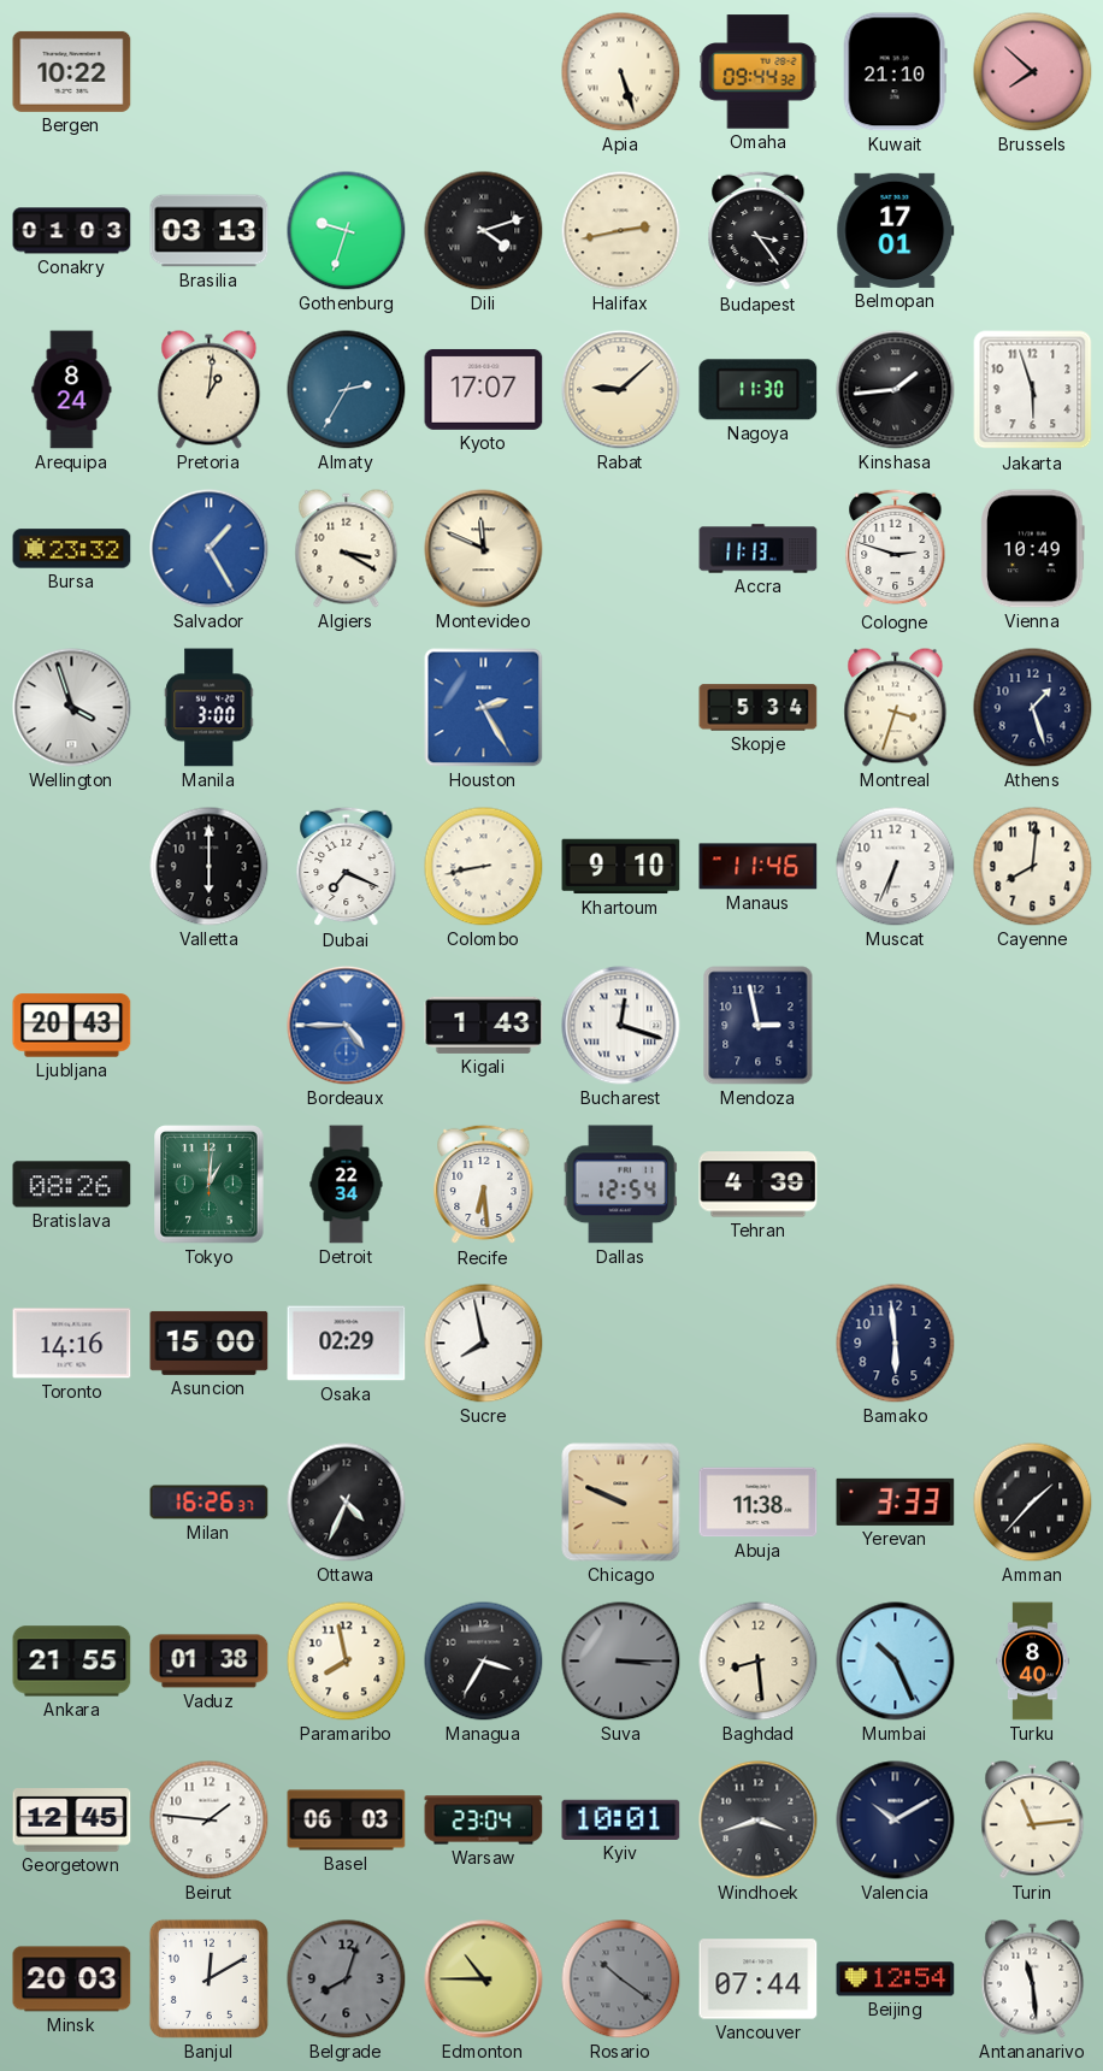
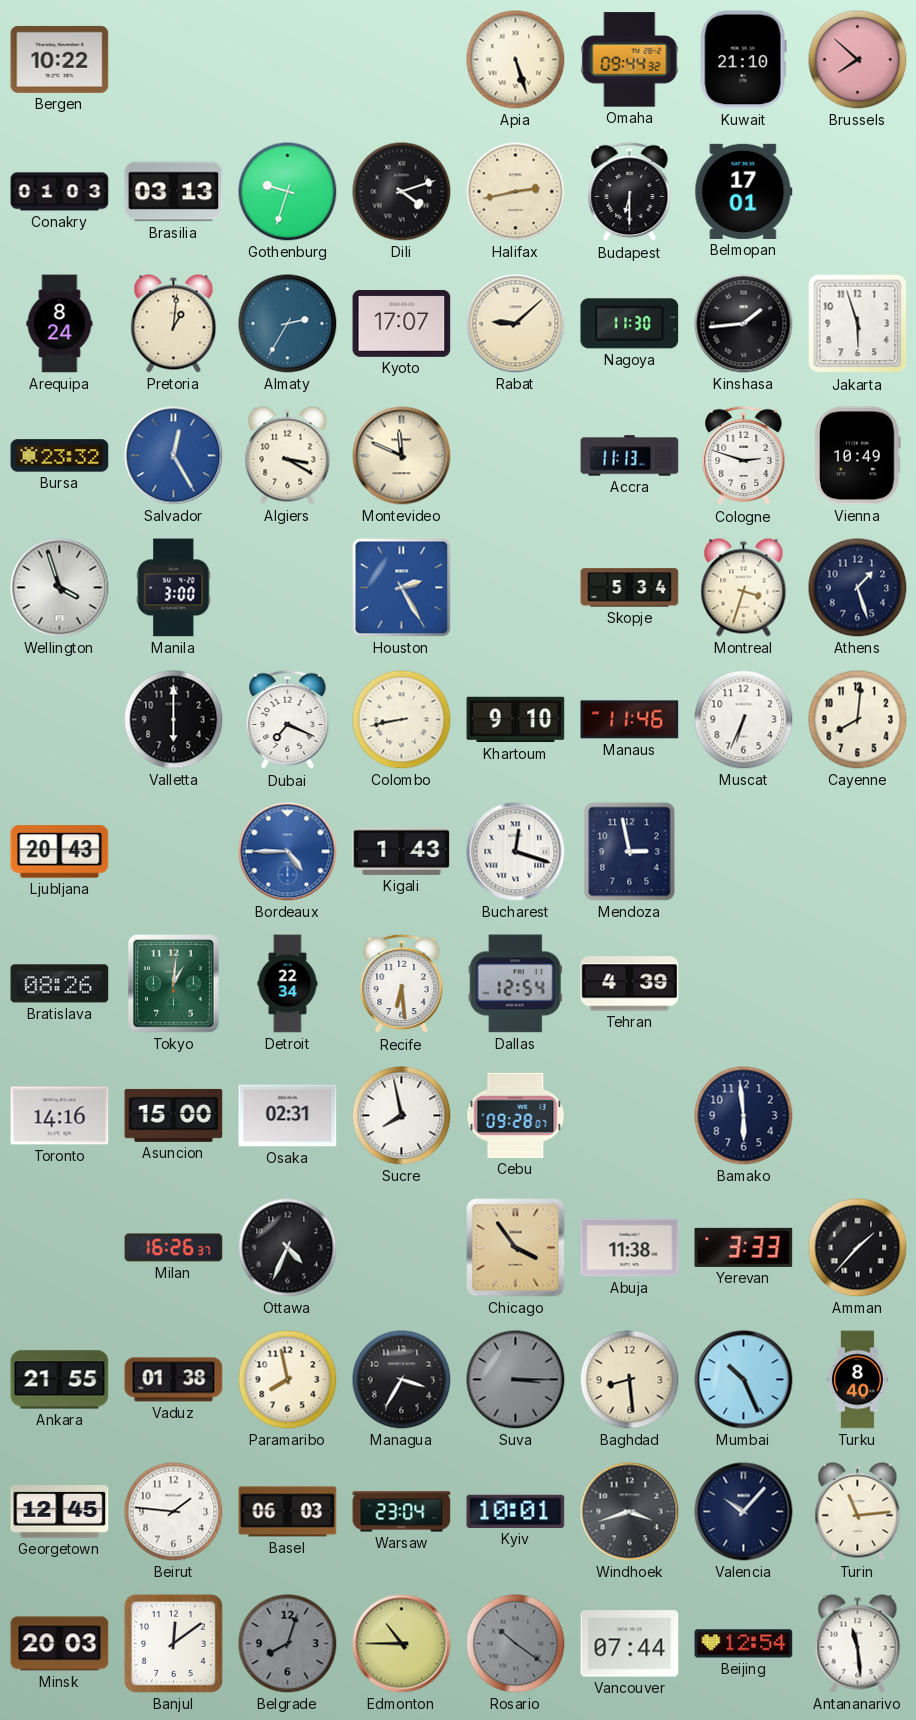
Budapest: 3:24 -> 6:30 (630, 192)
Salvador: 1:25 -> 12:25 (174, 456)
Osaka: 02:29 -> 02:31 (288, 1116)
Cebu: none -> 09:28 (516, 1115)
Chicago: 9:49 -> 3:54 (516, 1248)
Valencia: 10:10 -> 10:07 (744, 1512)
Banjul: 12:10 -> 12:09 (173, 1643)
